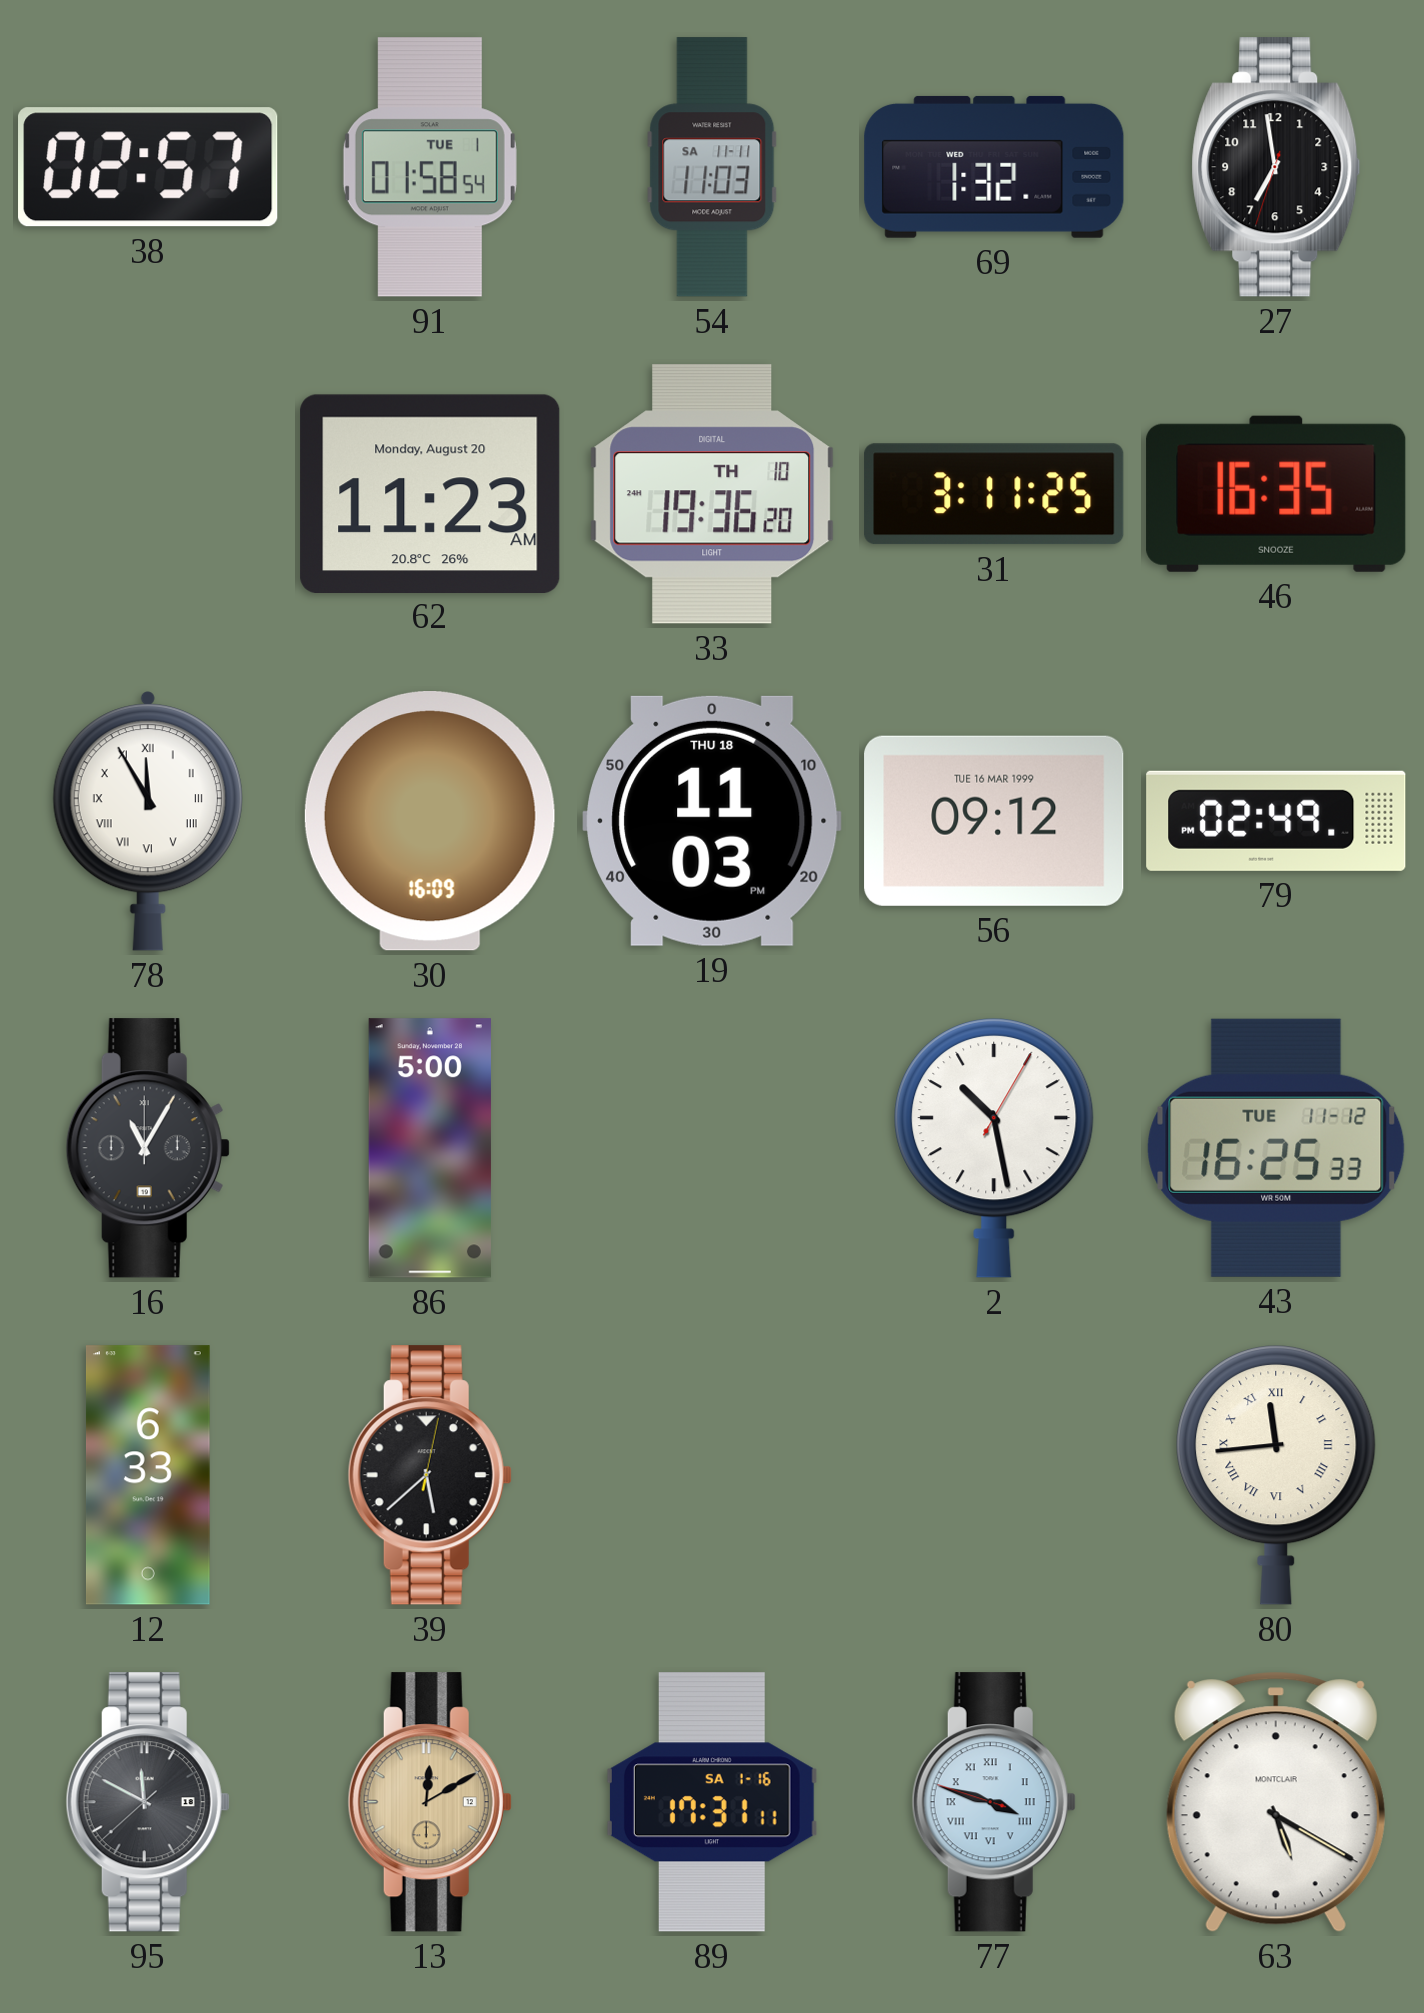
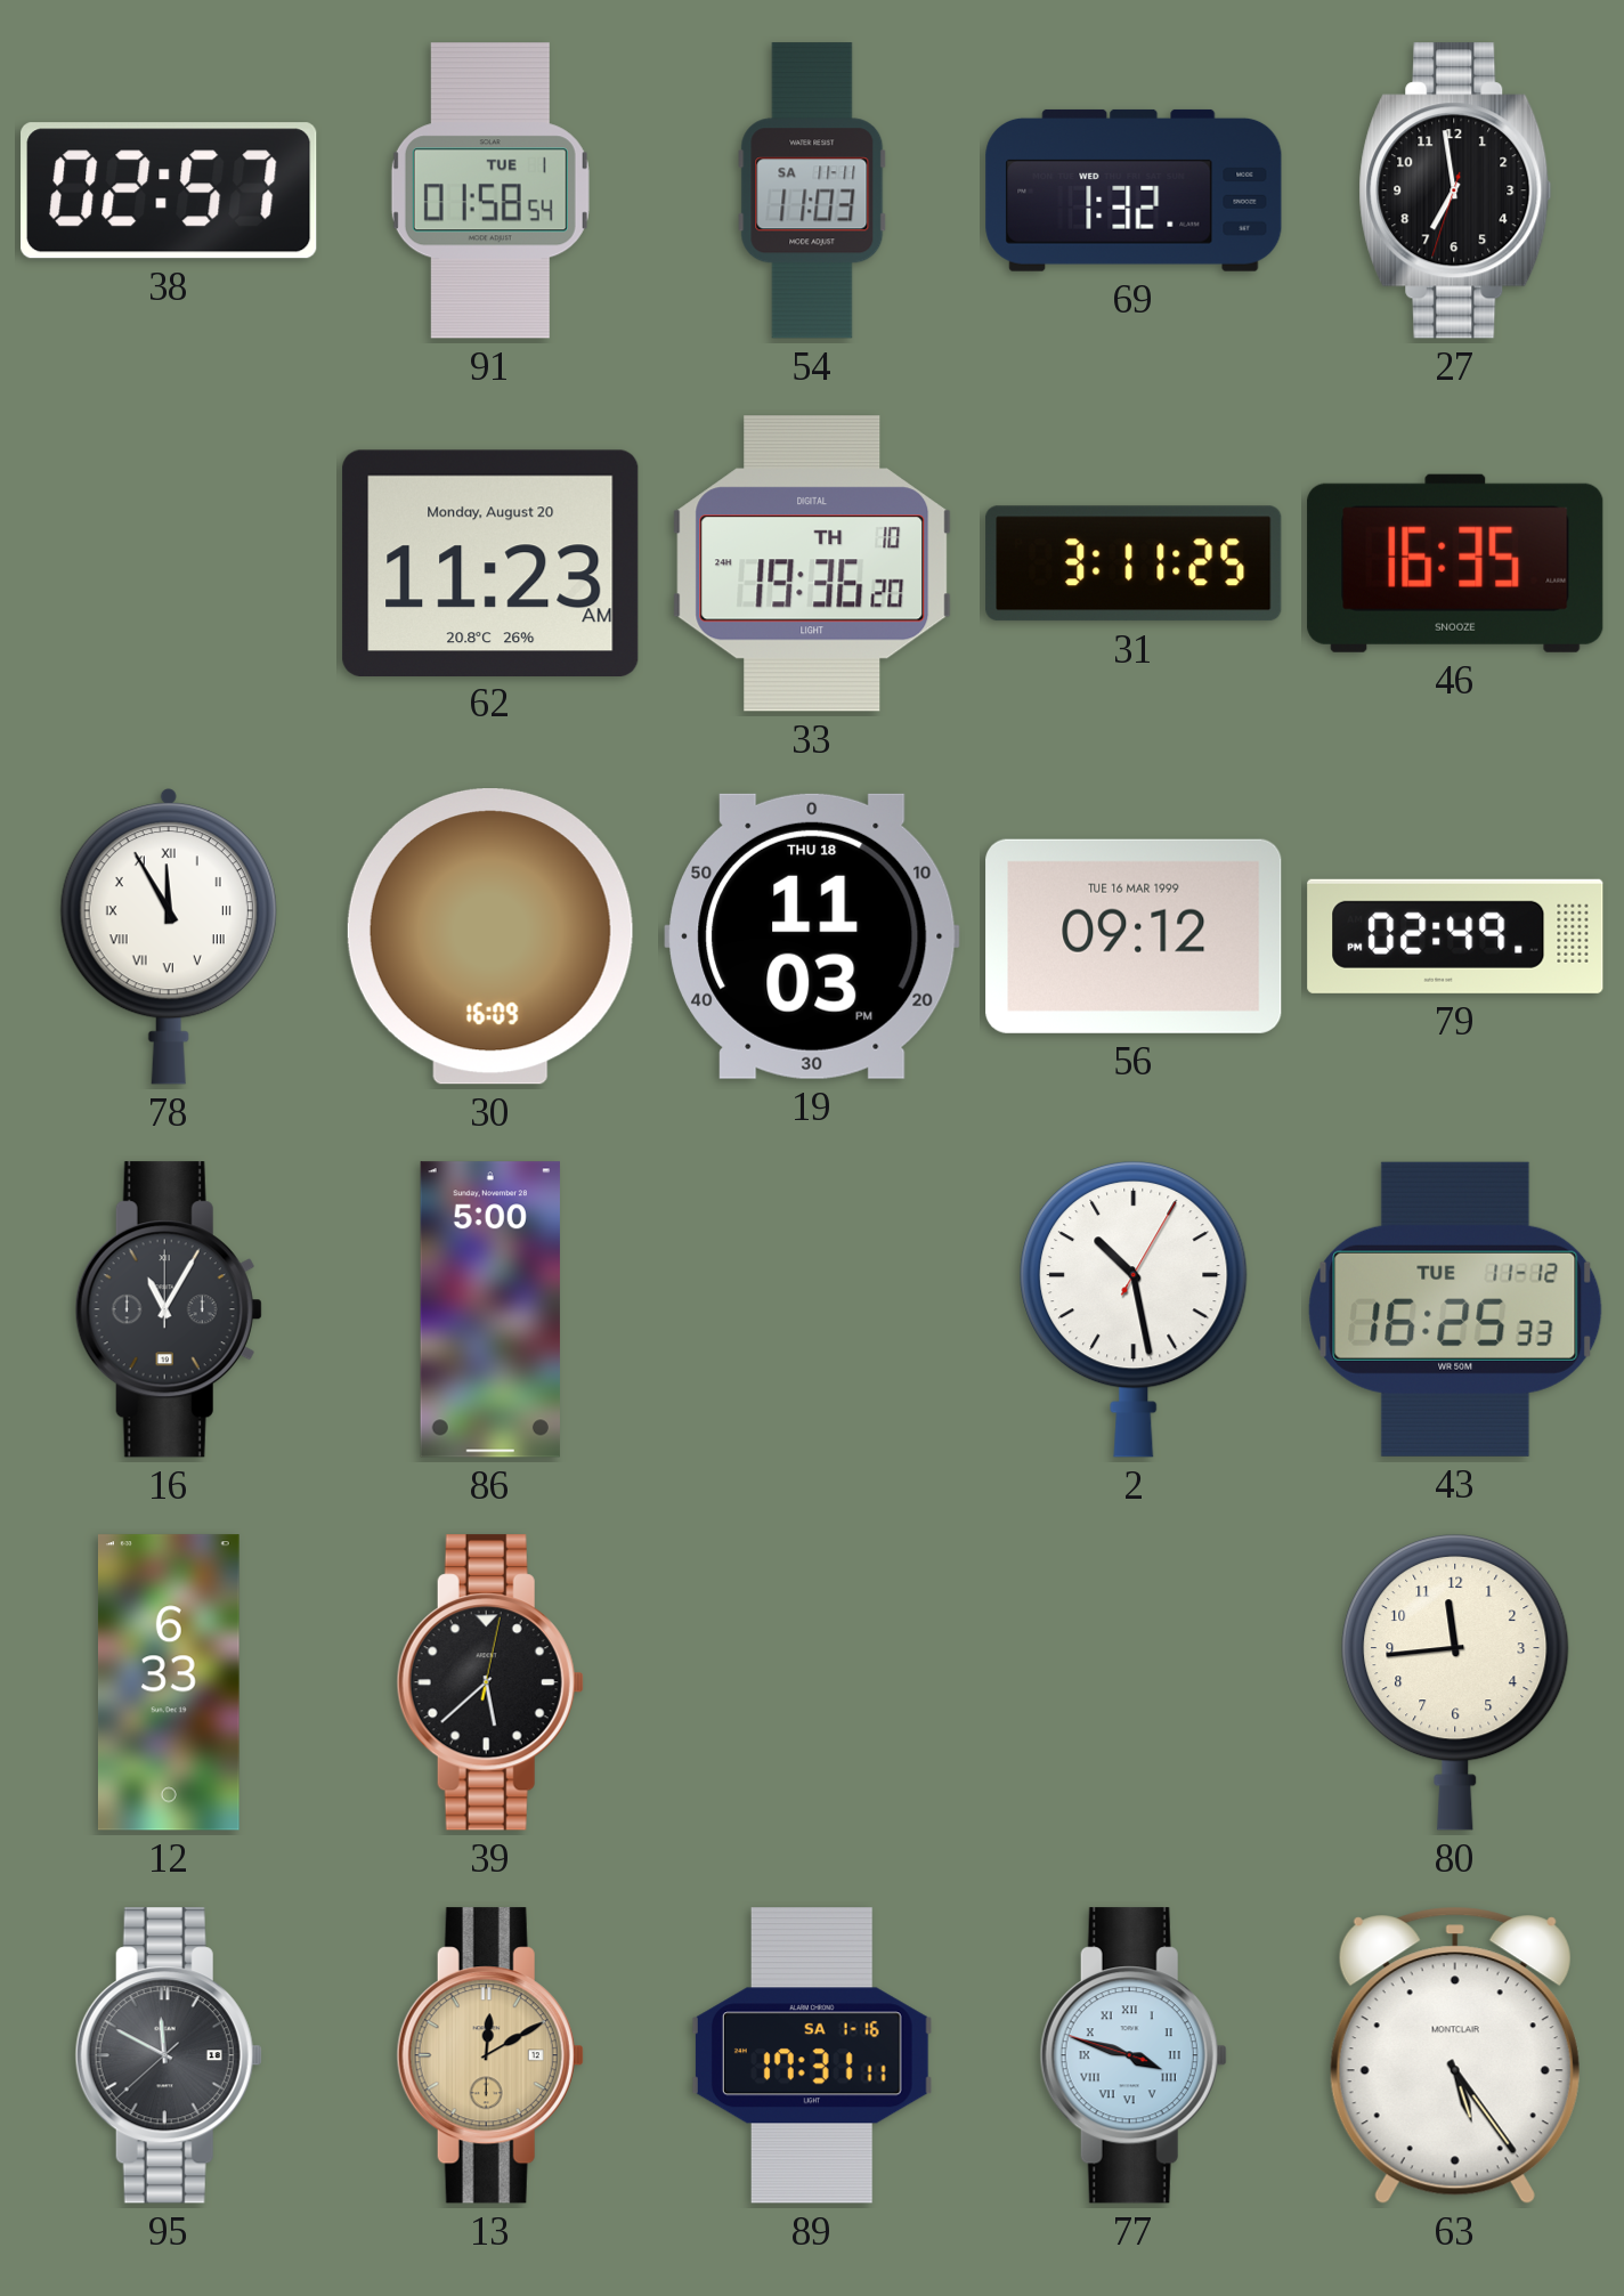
80 numerals: Roman -> Arabic (1455, 1684)
63: 5:20 -> 5:24 (1455, 2055)
